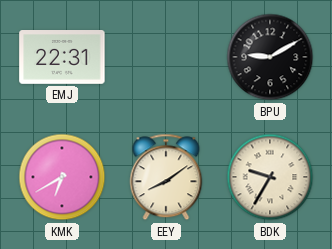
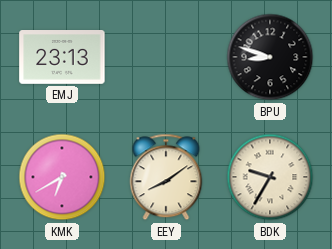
EMJ: 22:31 -> 23:13 (62, 58)
BPU: 9:10 -> 8:48 (270, 57)
